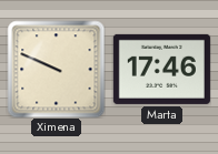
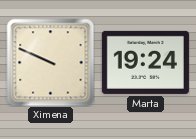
Marta: 17:46 -> 19:24 (145, 62)
